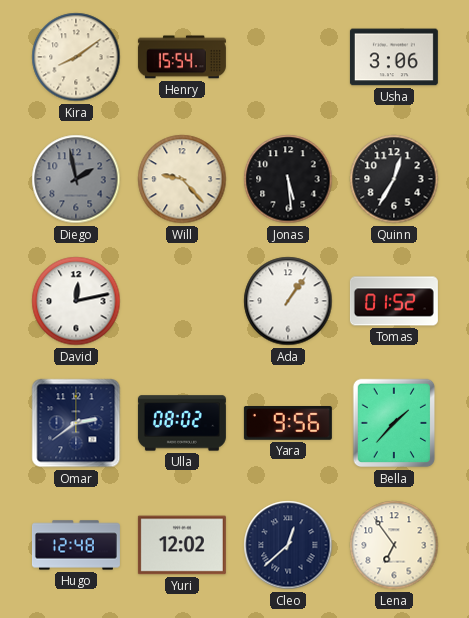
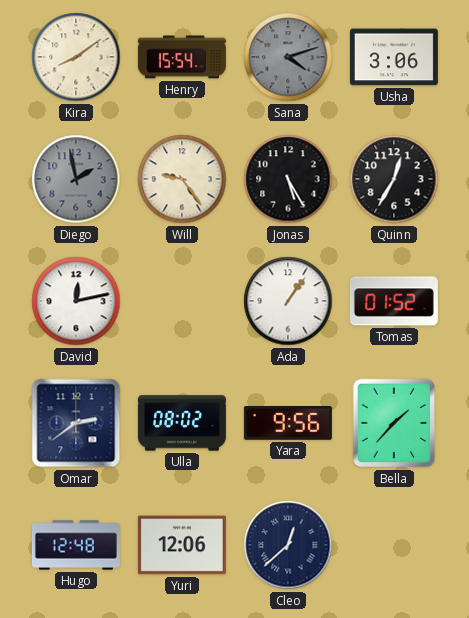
Sana: none -> 4:12 (288, 57)
Will: 9:23 -> 9:24 (182, 179)
Jonas: 5:29 -> 5:25 (288, 179)
Yuri: 12:02 -> 12:06 (182, 545)
Lena: 6:54 -> none (394, 545)
